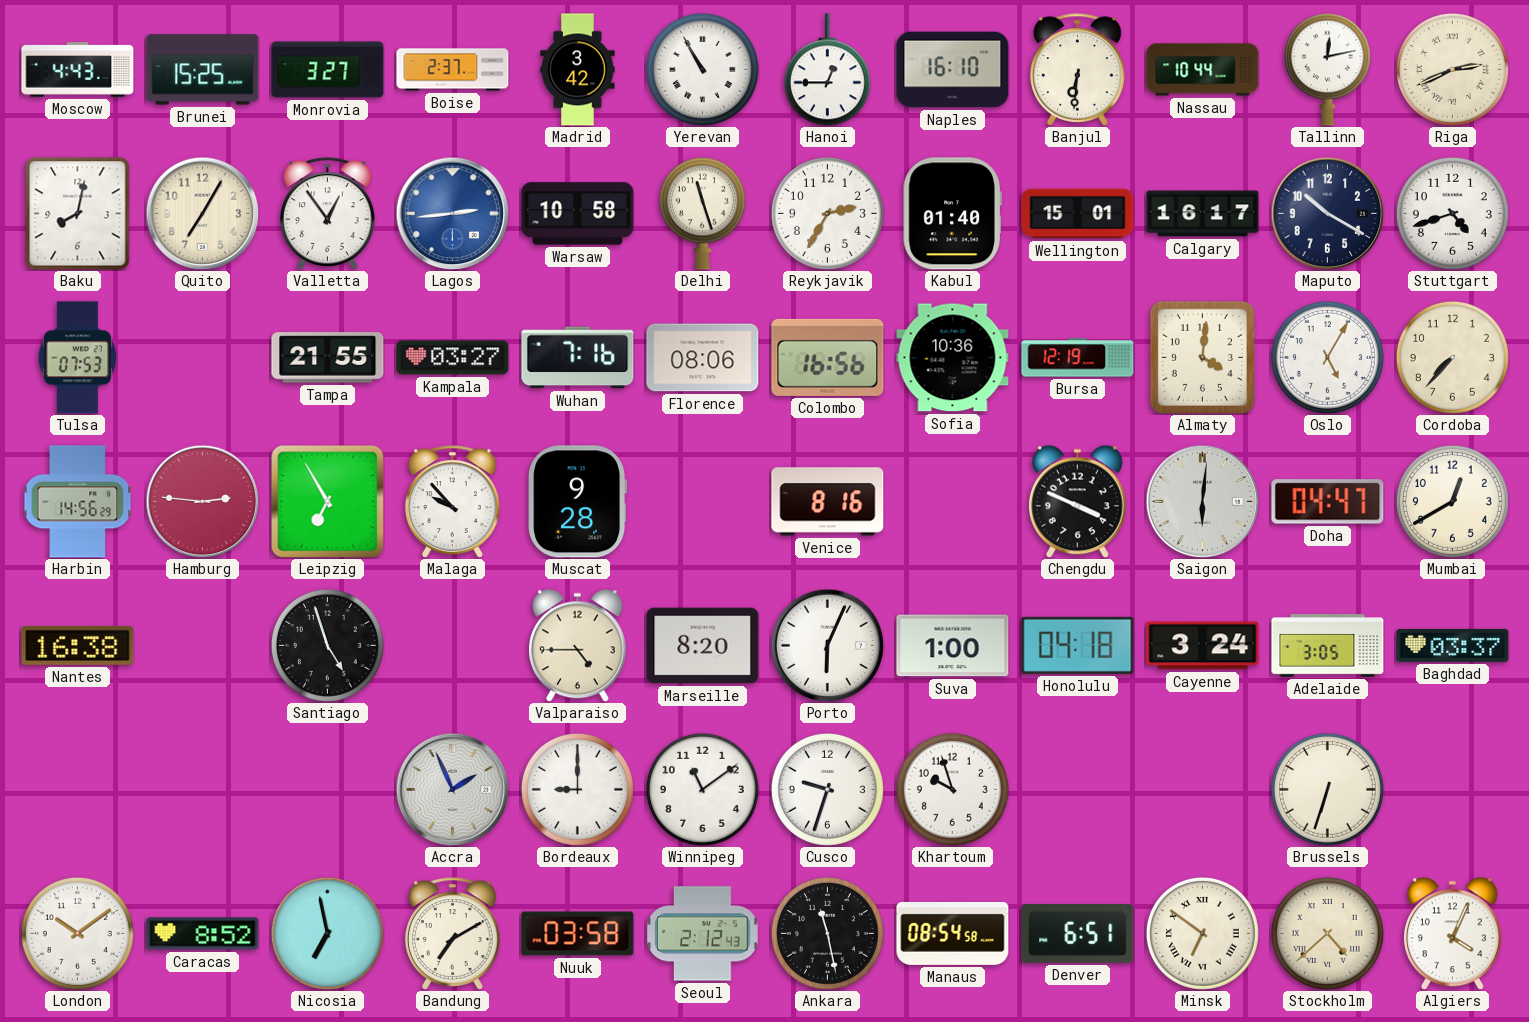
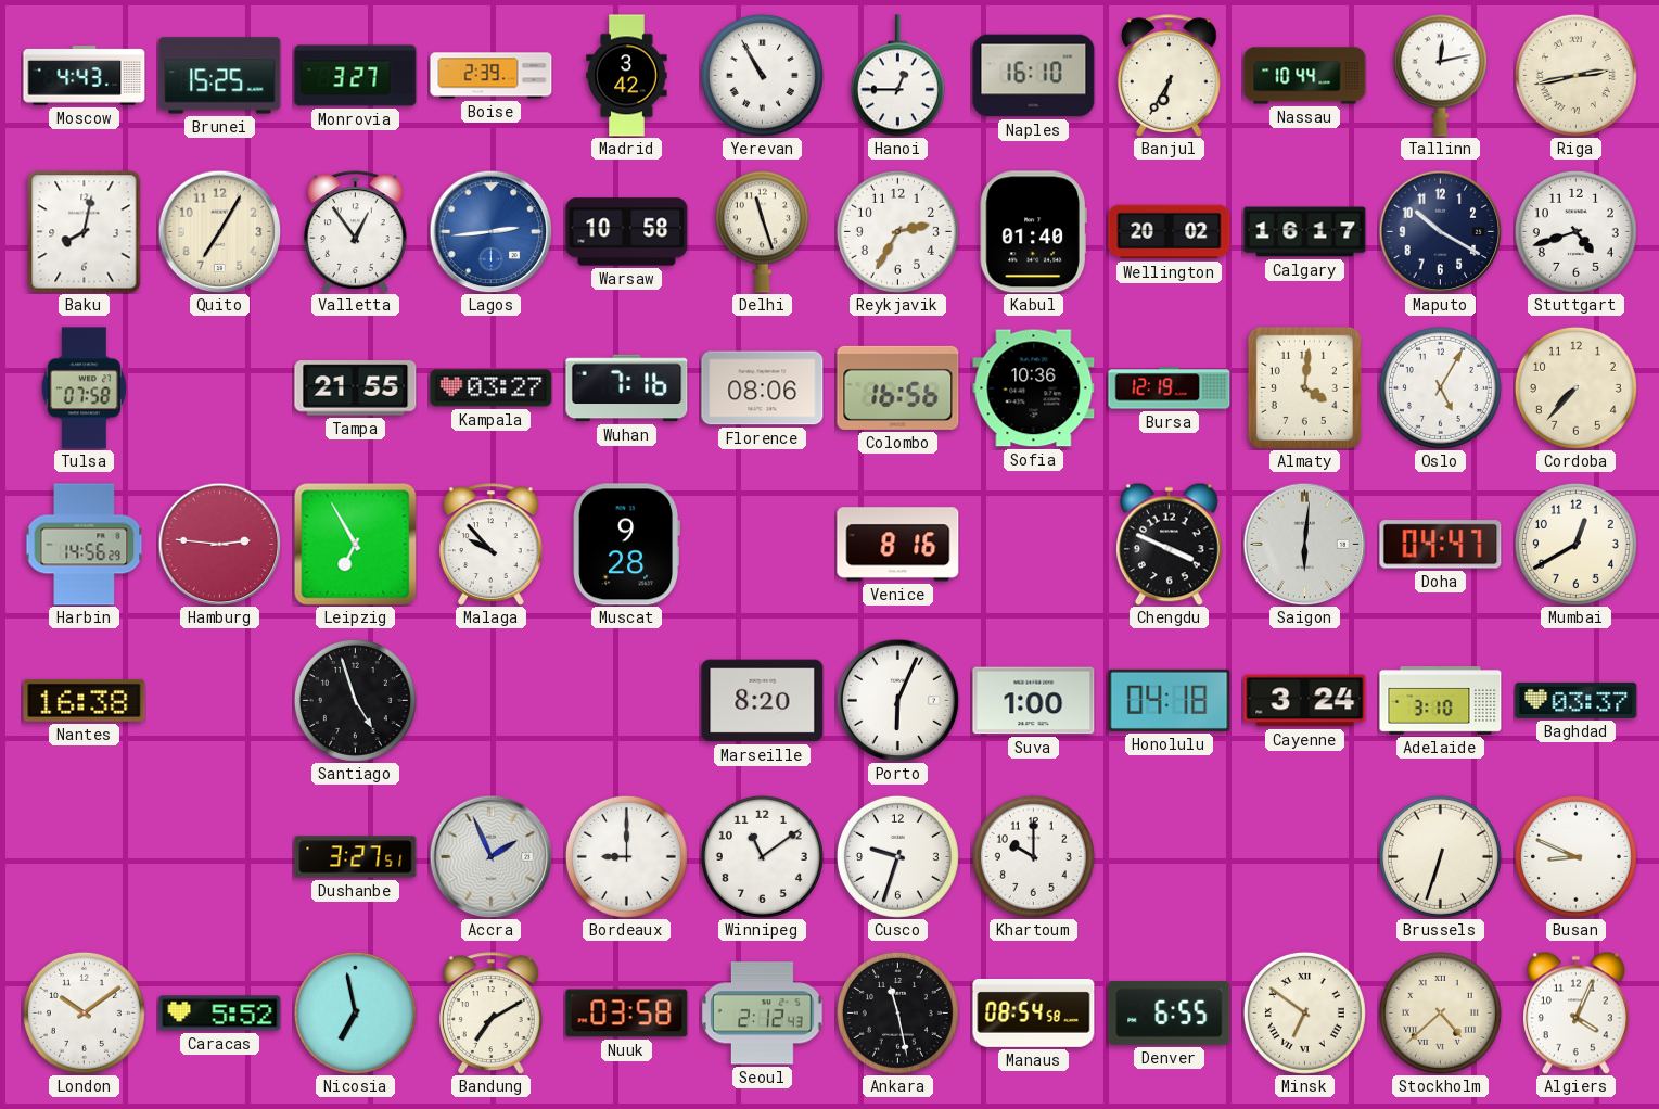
Boise: 2:37 -> 2:39 (492, 76)
Banjul: 6:31 -> 6:35 (1170, 76)
Riga: 2:41 -> 2:43 (1575, 75)
Wellington: 15:01 -> 20:02 (1170, 232)
Tulsa: 07:53 -> 07:58 (84, 388)
Valparaiso: 4:45 -> none (578, 645)
Adelaide: 3:05 -> 3:10 (1441, 701)
Dushanbe: none -> 3:27 (356, 857)
Khartoum: 9:57 -> 10:00 (1033, 856)
Busan: none -> 8:49 (1575, 856)
Caracas: 8:52 -> 5:52 (220, 1014)
Denver: 6:51 -> 6:55 (1170, 1012)
